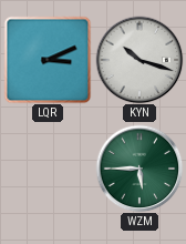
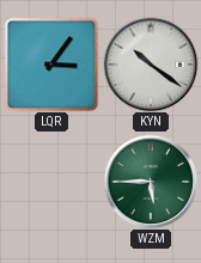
LQR: 3:11 -> 3:06 (51, 65)
KYN: 10:18 -> 10:21 (151, 65)
